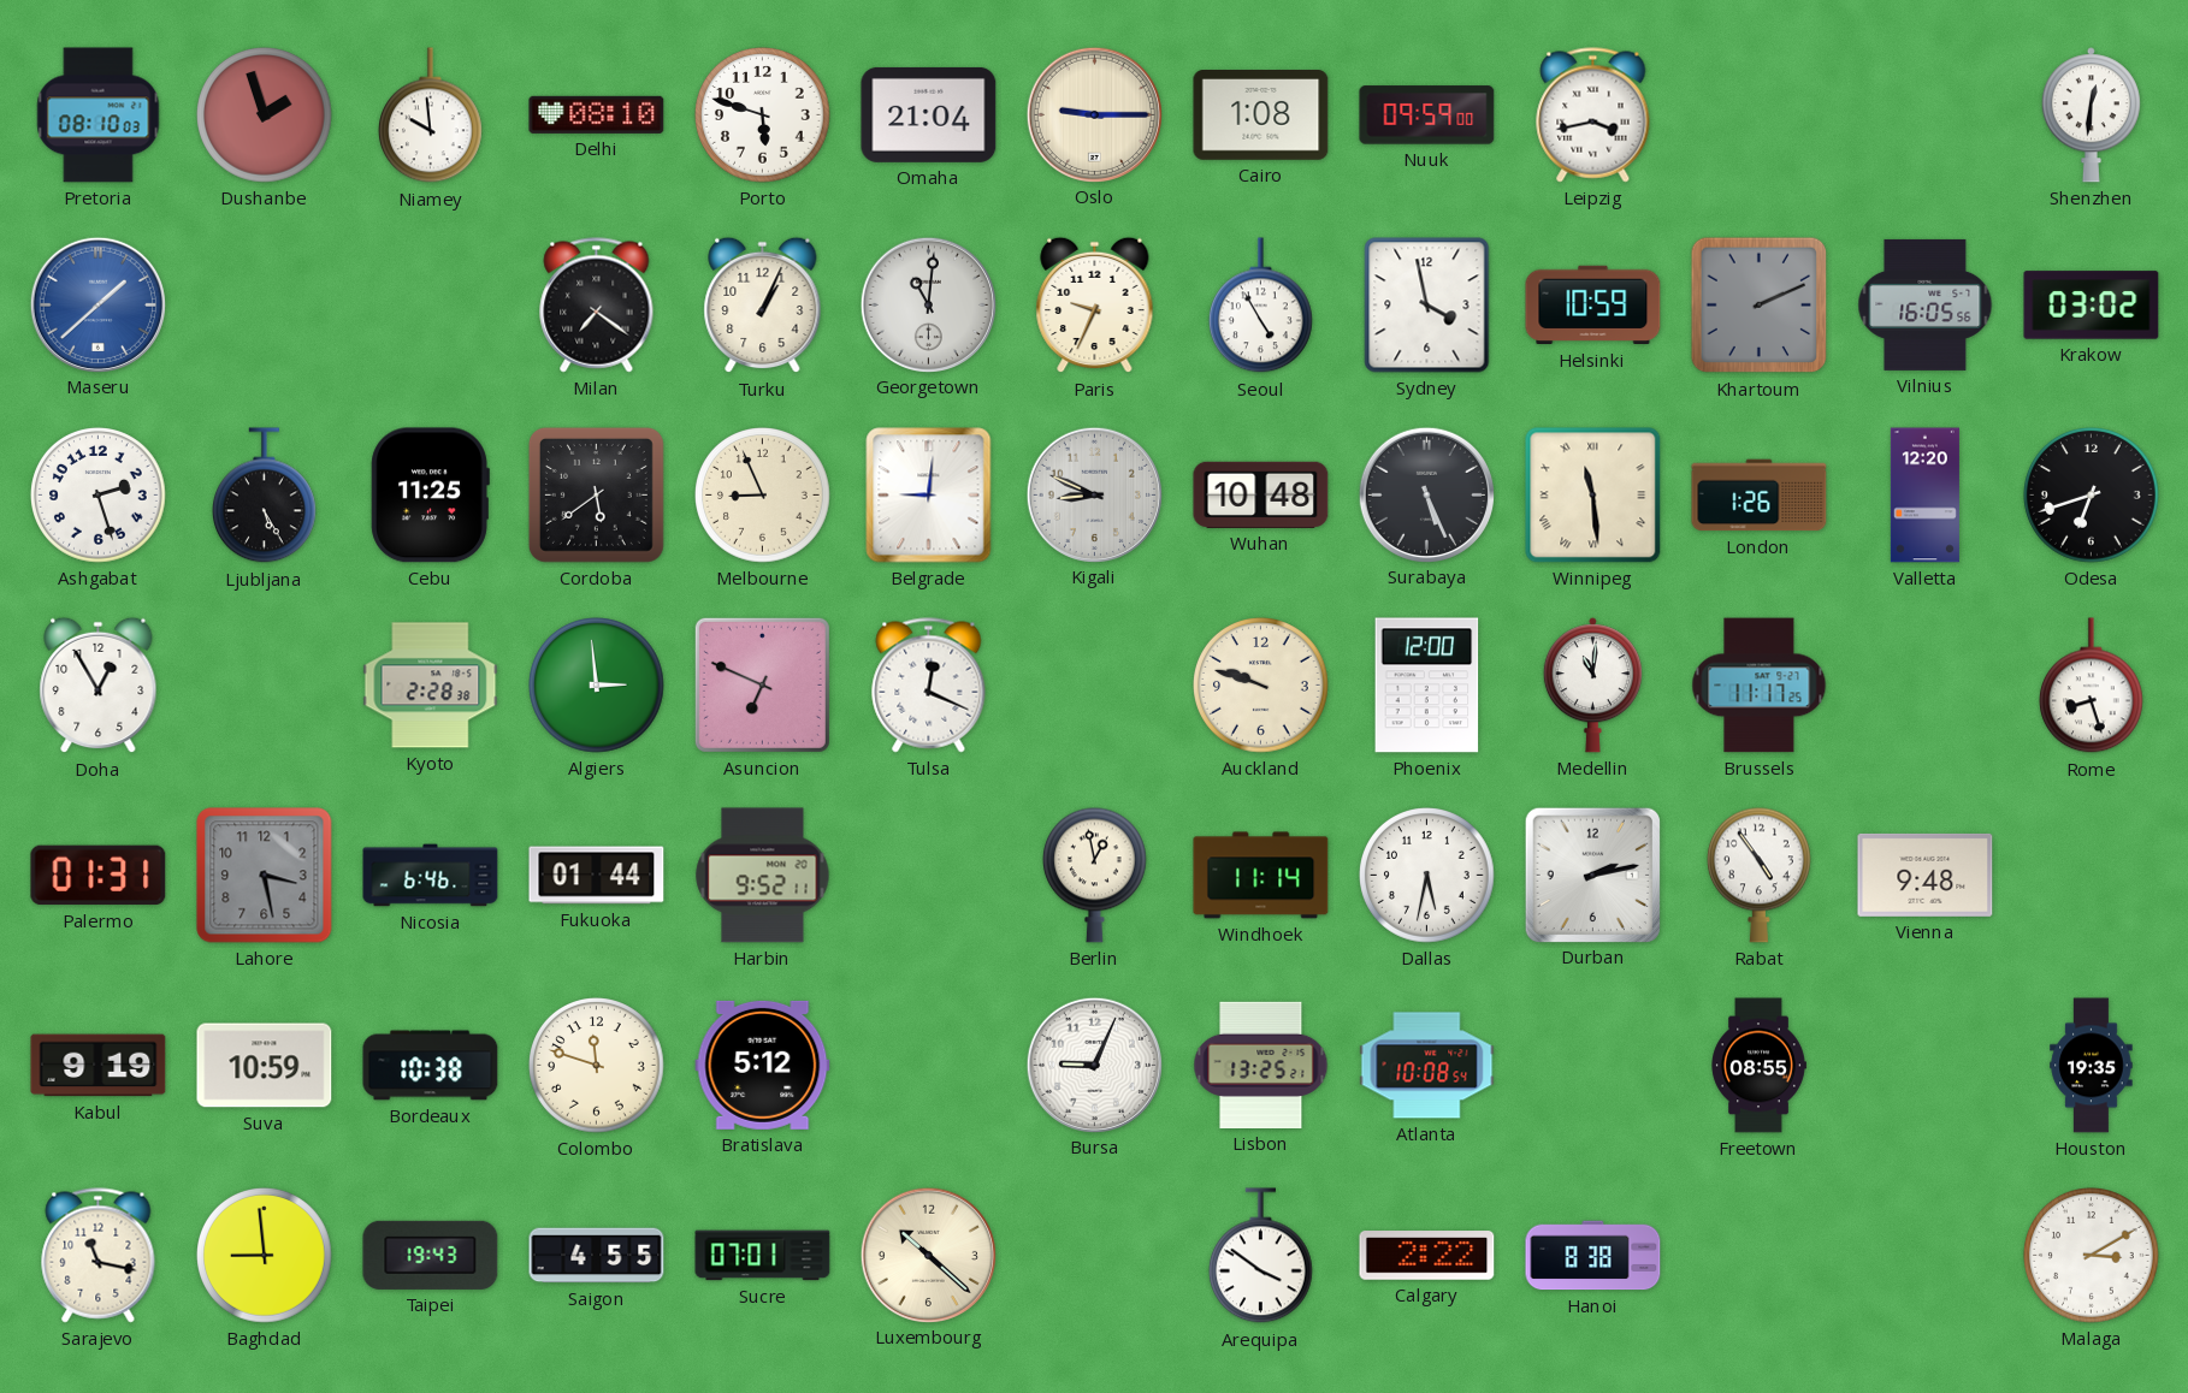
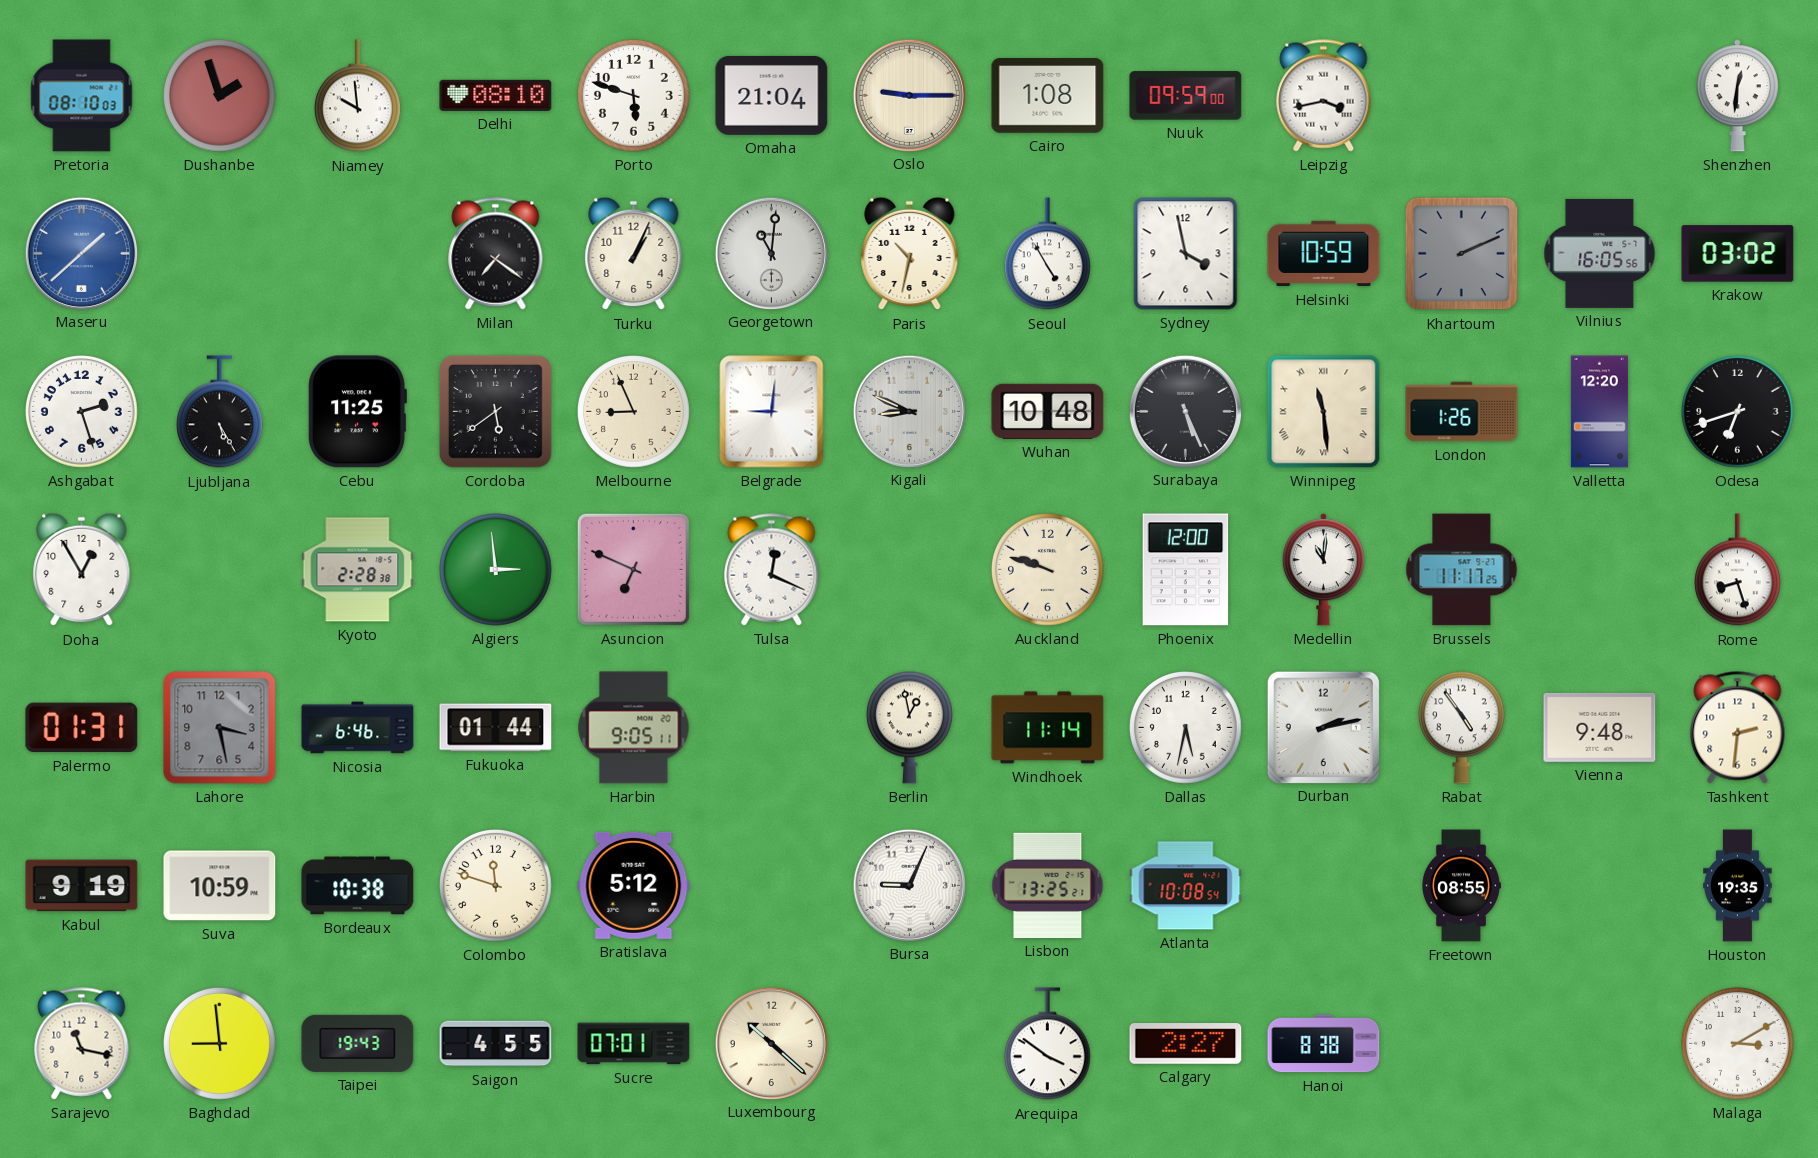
Paris: 9:34 -> 10:32 (910, 254)
Harbin: 9:52 -> 9:05 (634, 728)
Tashkent: none -> 2:31 (1738, 728)
Calgary: 2:22 -> 2:27 (1186, 1044)
